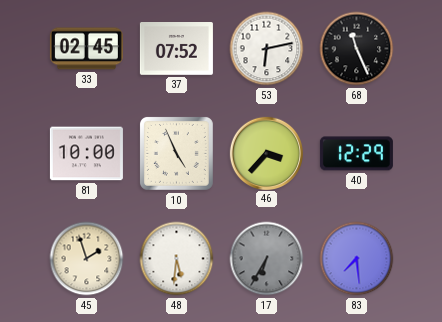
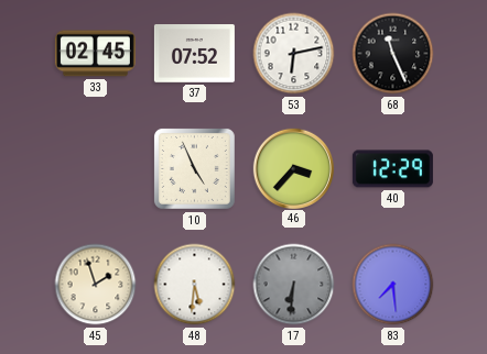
81: 10:00 -> none (86, 154)
17: 6:35 -> 6:31 (294, 285)
